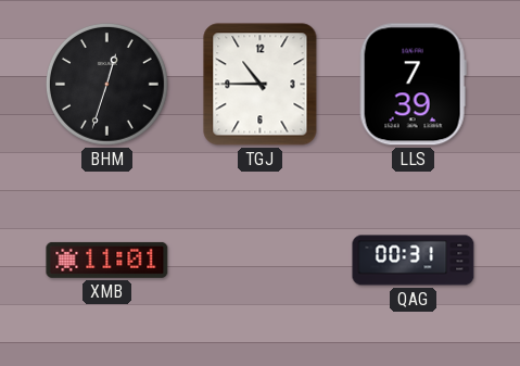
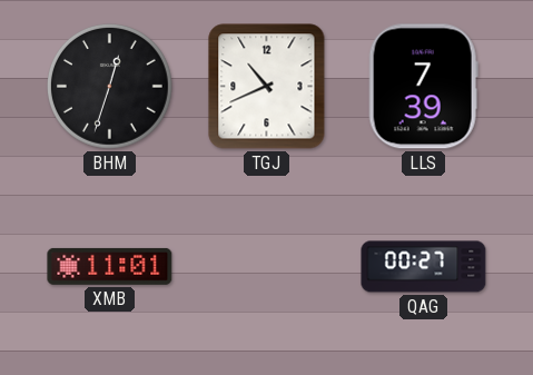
TGJ: 10:45 -> 10:41 (267, 87)
QAG: 00:31 -> 00:27 (424, 267)
